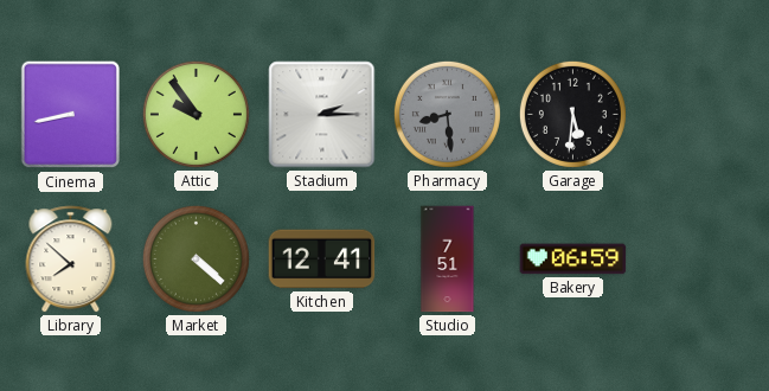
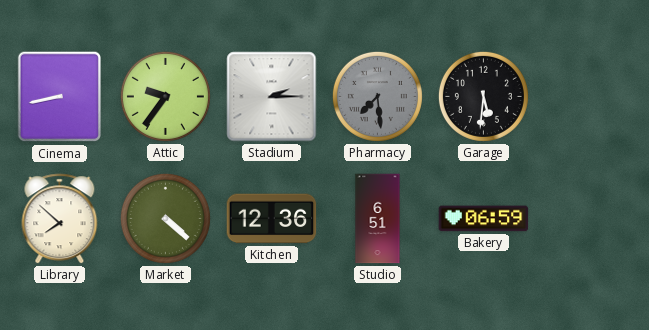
Attic: 9:54 -> 9:36 (165, 96)
Pharmacy: 8:29 -> 7:29 (377, 96)
Kitchen: 12:41 -> 12:36 (272, 219)
Studio: 7:51 -> 6:51 (378, 219)
